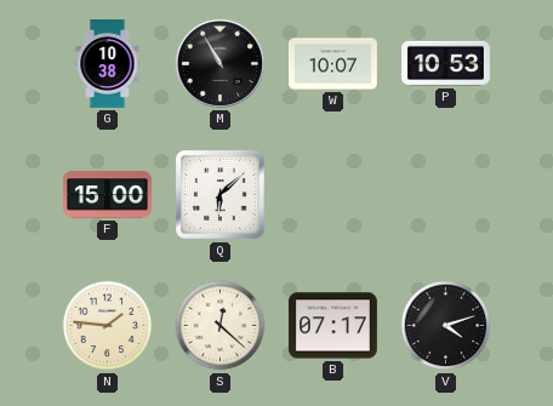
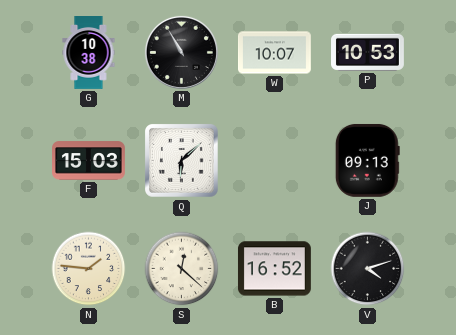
F: 15:00 -> 15:03 (89, 161)
J: none -> 09:13 (367, 160)
B: 07:17 -> 16:52 (274, 269)
